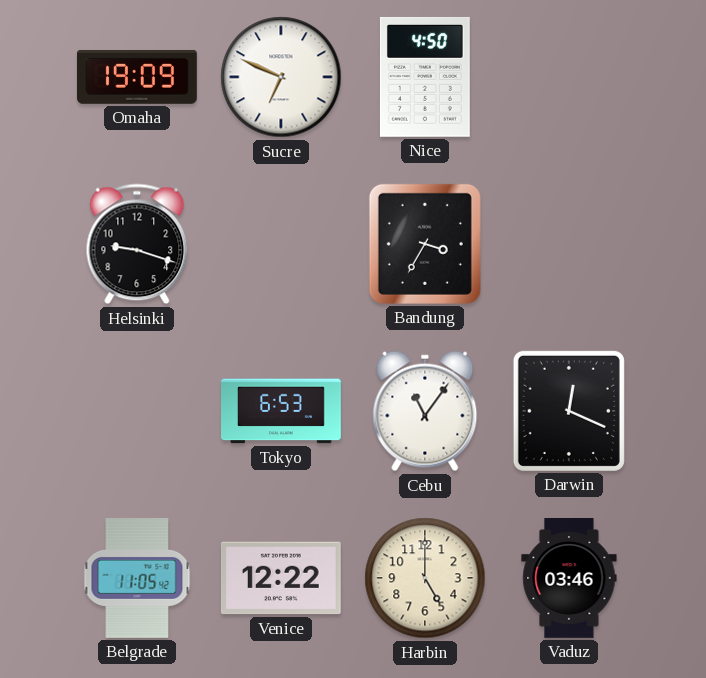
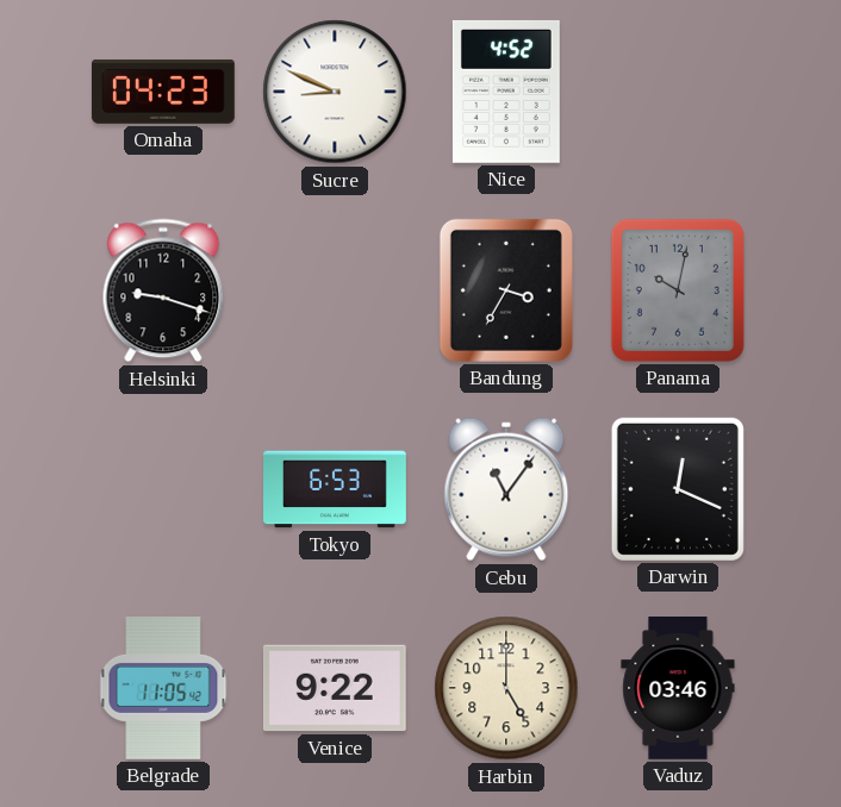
Omaha: 19:09 -> 04:23 (163, 92)
Sucre: 6:49 -> 8:49 (335, 92)
Nice: 4:50 -> 4:52 (506, 92)
Panama: none -> 10:02 (678, 290)
Venice: 12:22 -> 9:22 (335, 688)
